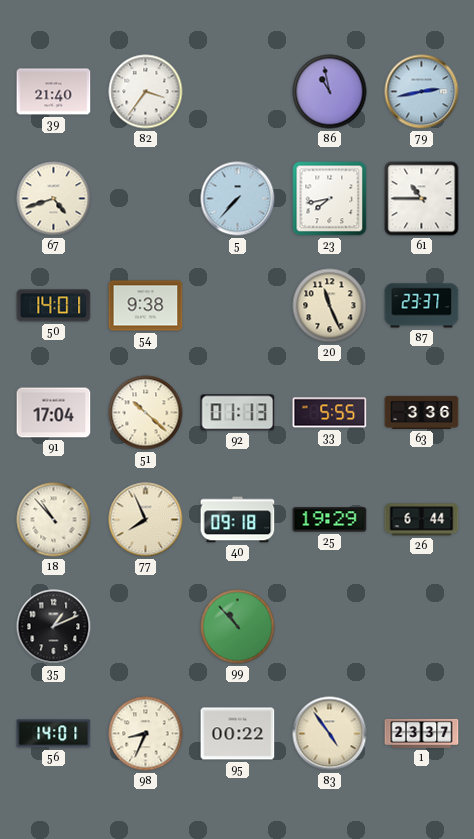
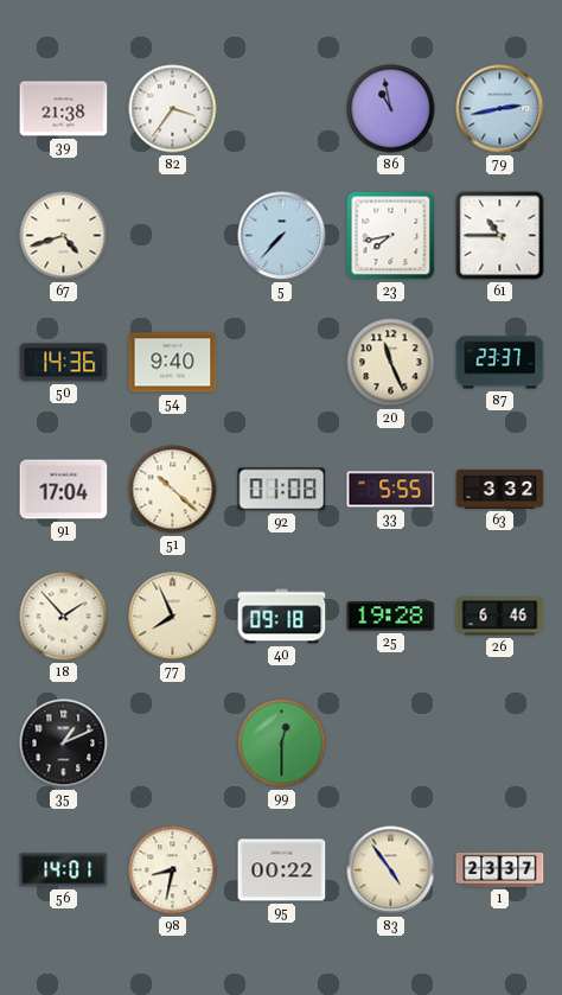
39: 21:40 -> 21:38 (64, 109)
50: 14:01 -> 14:36 (64, 363)
54: 9:38 -> 9:40 (173, 363)
92: 01:13 -> 01:08 (282, 490)
63: 3:36 -> 3:32 (500, 489)
18: 10:53 -> 1:53 (64, 617)
25: 19:29 -> 19:28 (391, 617)
26: 6:44 -> 6:46 (500, 617)
99: 10:53 -> 12:30 (282, 744)
98: 8:34 -> 8:32 (173, 870)
